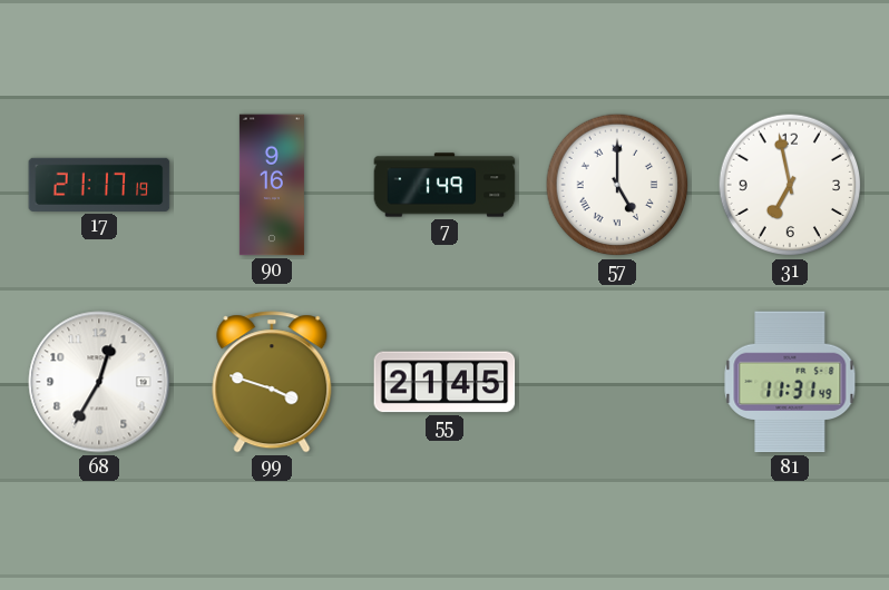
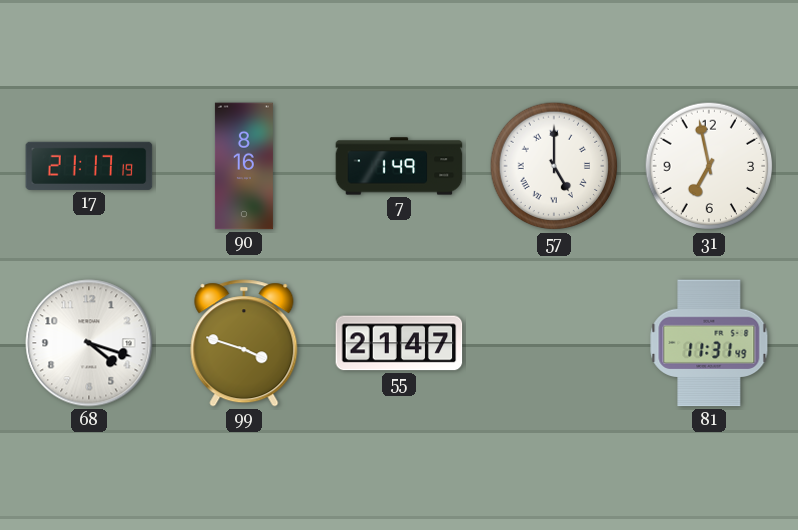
90: 9:16 -> 8:16 (244, 166)
68: 12:35 -> 4:18 (89, 343)
55: 21:45 -> 21:47 (399, 343)
